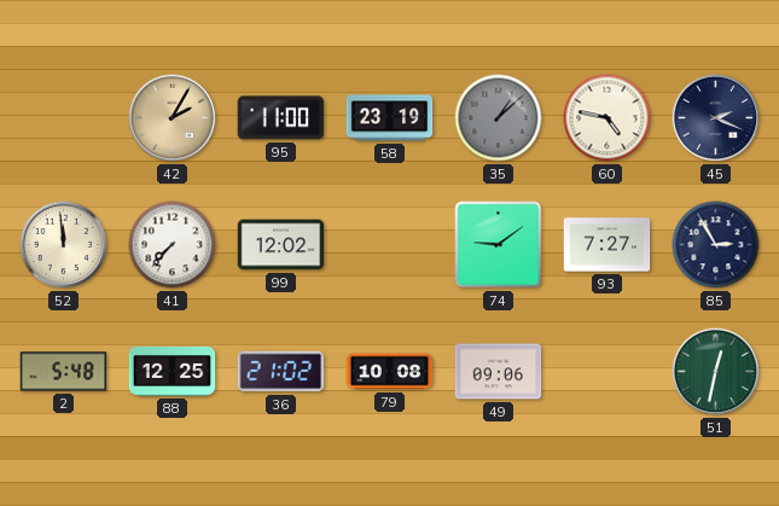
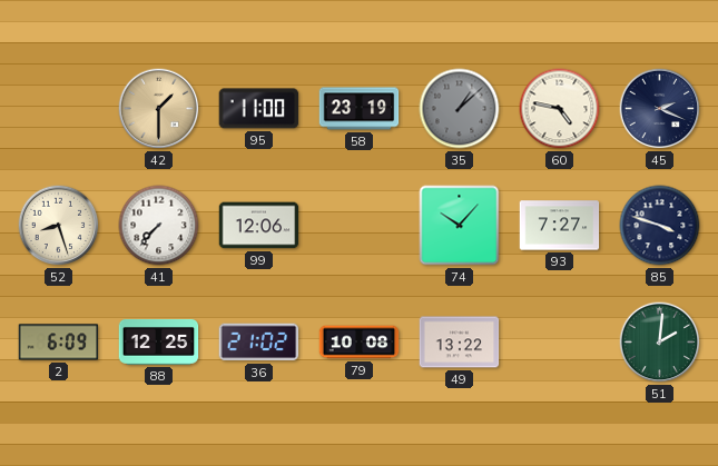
42: 2:05 -> 1:30 (159, 109)
52: 11:59 -> 8:27 (59, 226)
99: 12:02 -> 12:06 (259, 226)
74: 9:09 -> 10:07 (460, 226)
85: 2:55 -> 3:48 (660, 226)
2: 5:48 -> 6:09 (59, 343)
49: 09:06 -> 13:22 (460, 343)
51: 12:32 -> 2:01 (660, 343)
